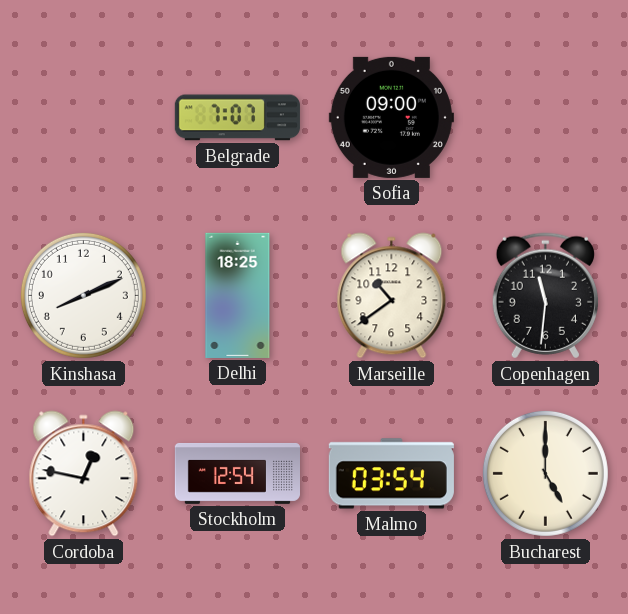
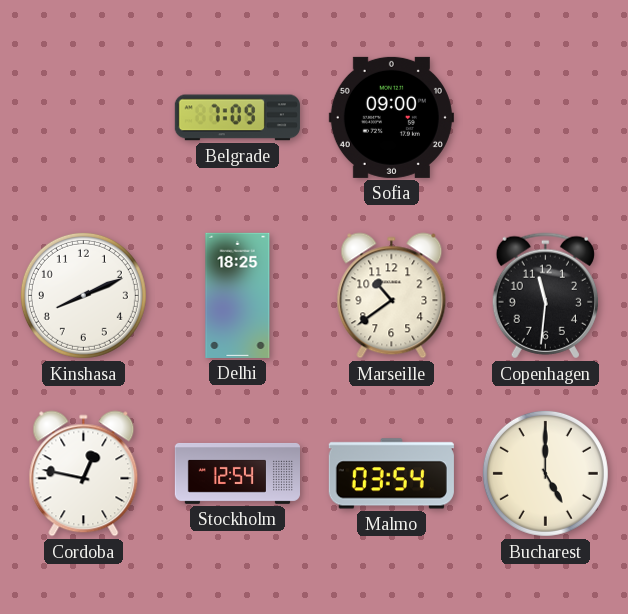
Belgrade: 7:07 -> 7:09 (237, 118)
